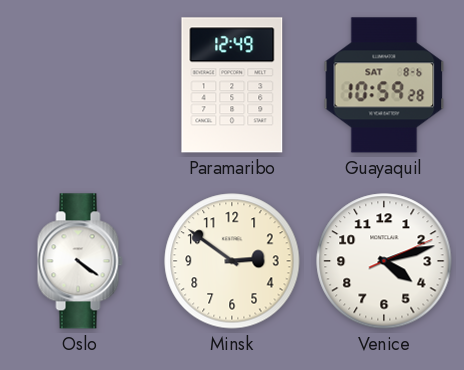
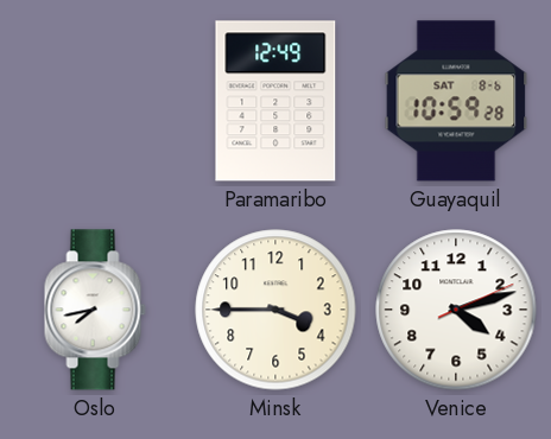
Oslo: 4:21 -> 7:43 (95, 310)
Minsk: 2:51 -> 3:45 (275, 310)
